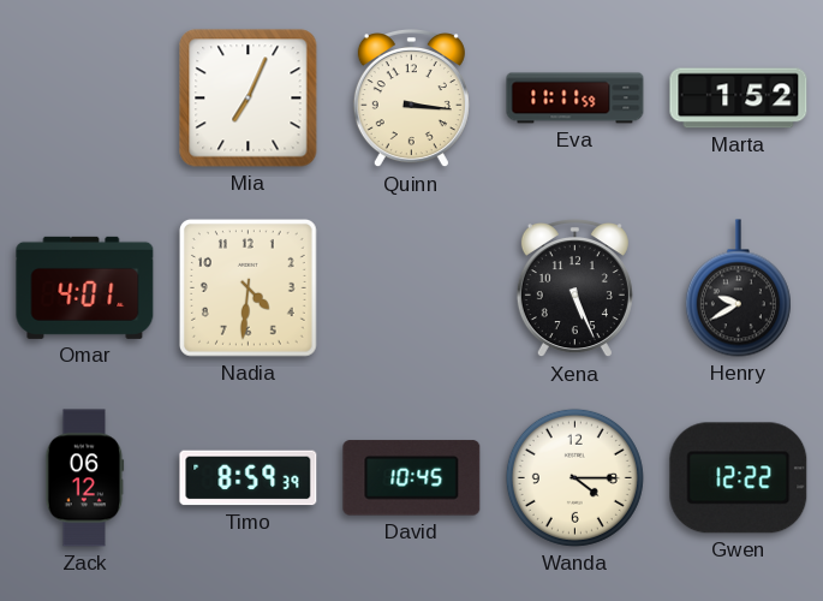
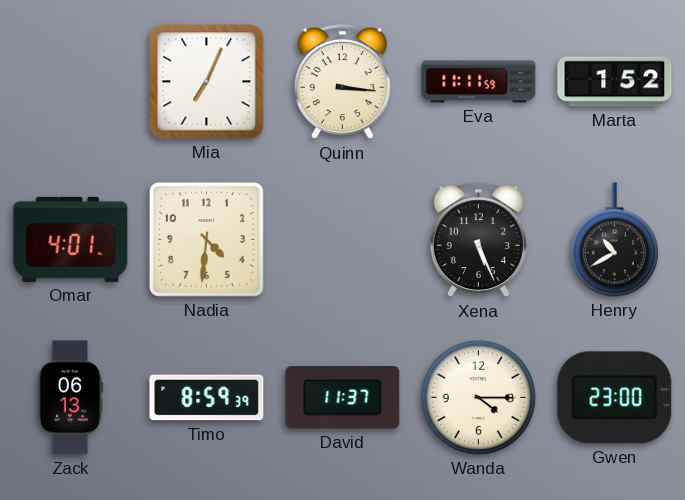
Henry: 9:40 -> 10:40 (614, 240)
Zack: 06:12 -> 06:13 (71, 398)
David: 10:45 -> 11:37 (343, 398)
Gwen: 12:22 -> 23:00 (615, 398)
